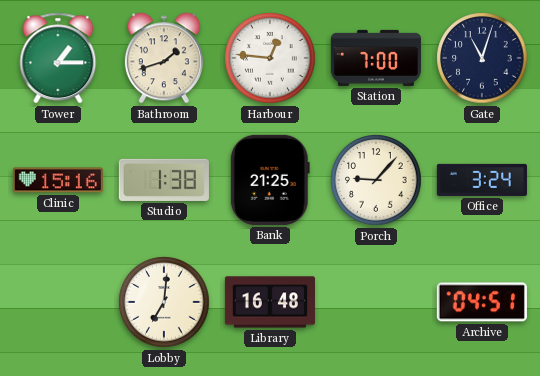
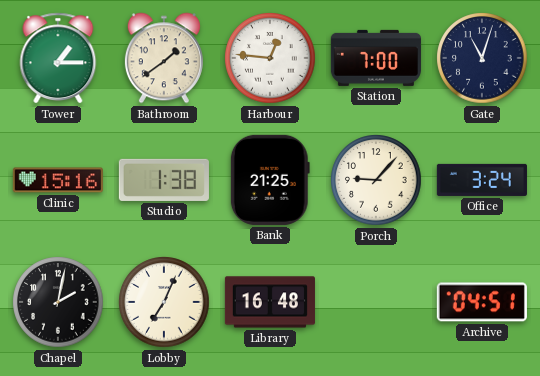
Bathroom: 1:42 -> 1:39 (164, 58)
Chapel: none -> 2:02 (58, 302)
Lobby: 7:01 -> 7:04 (164, 302)
